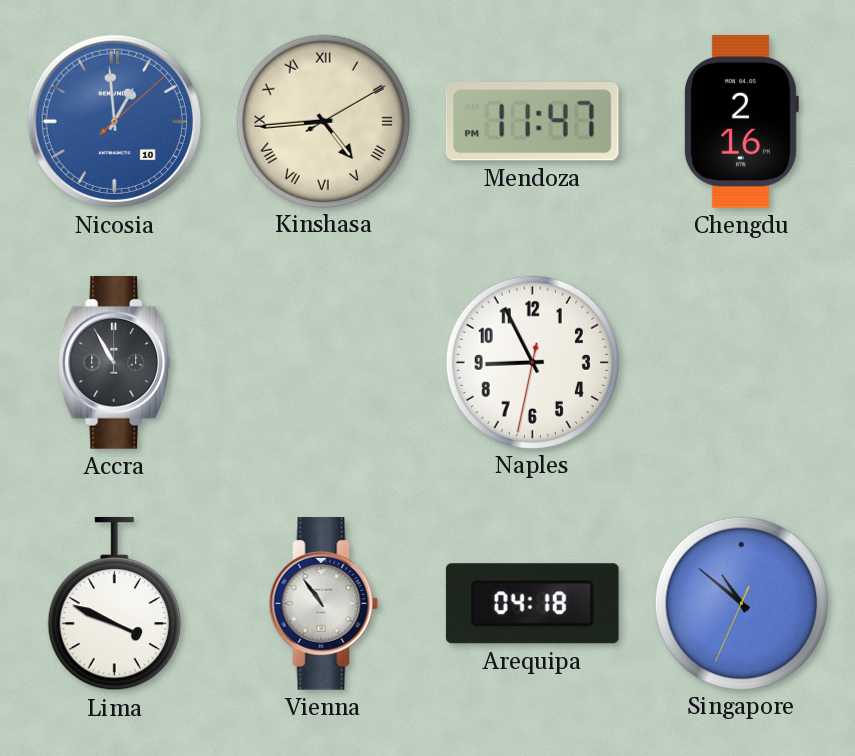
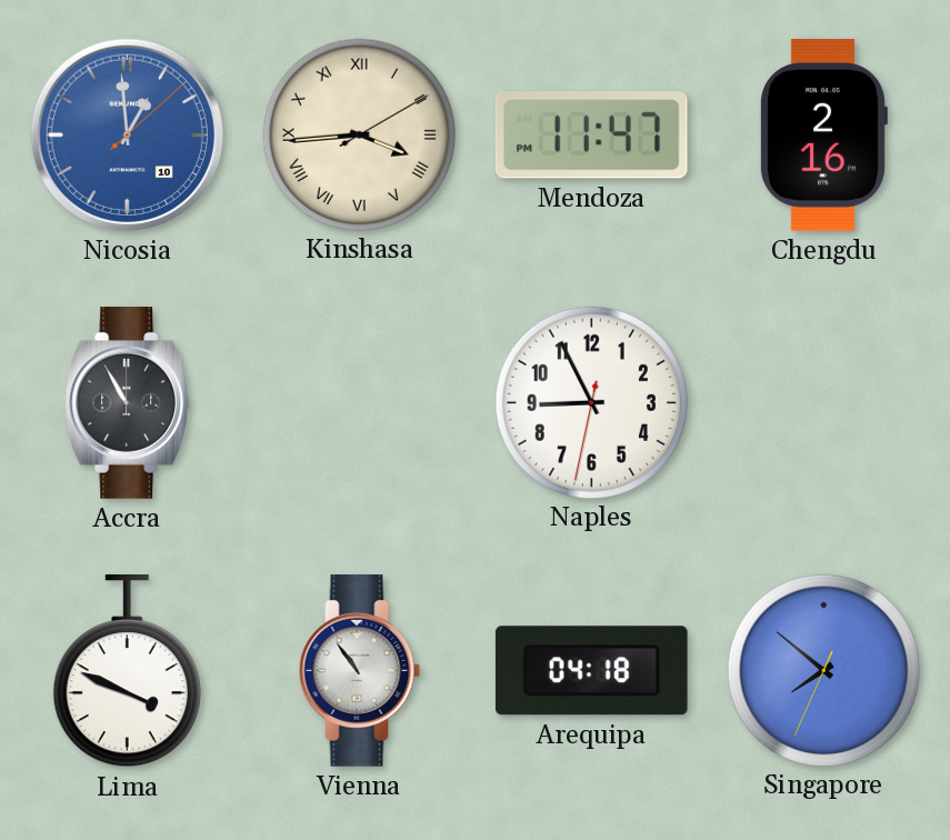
Kinshasa: 4:44 -> 3:44 (359, 134)
Singapore: 10:51 -> 7:51 (823, 670)
